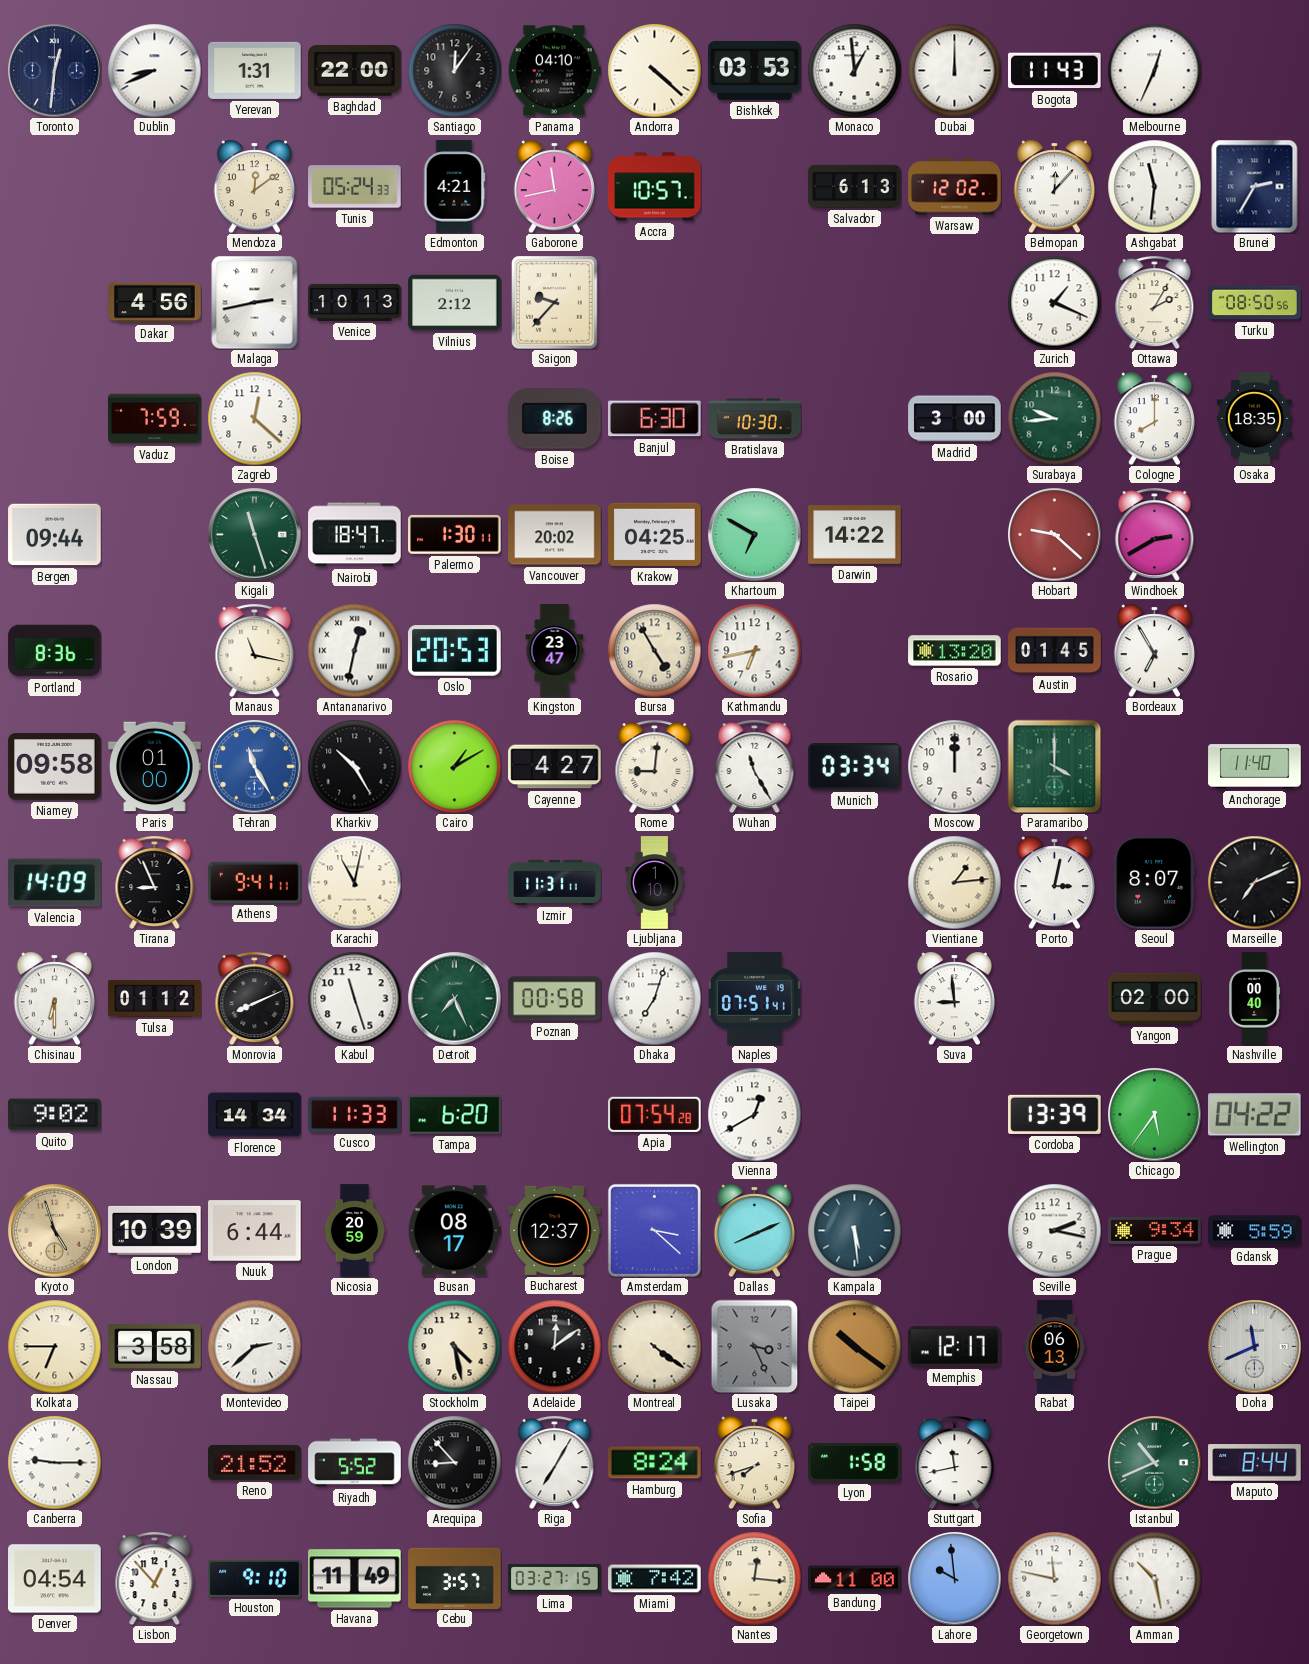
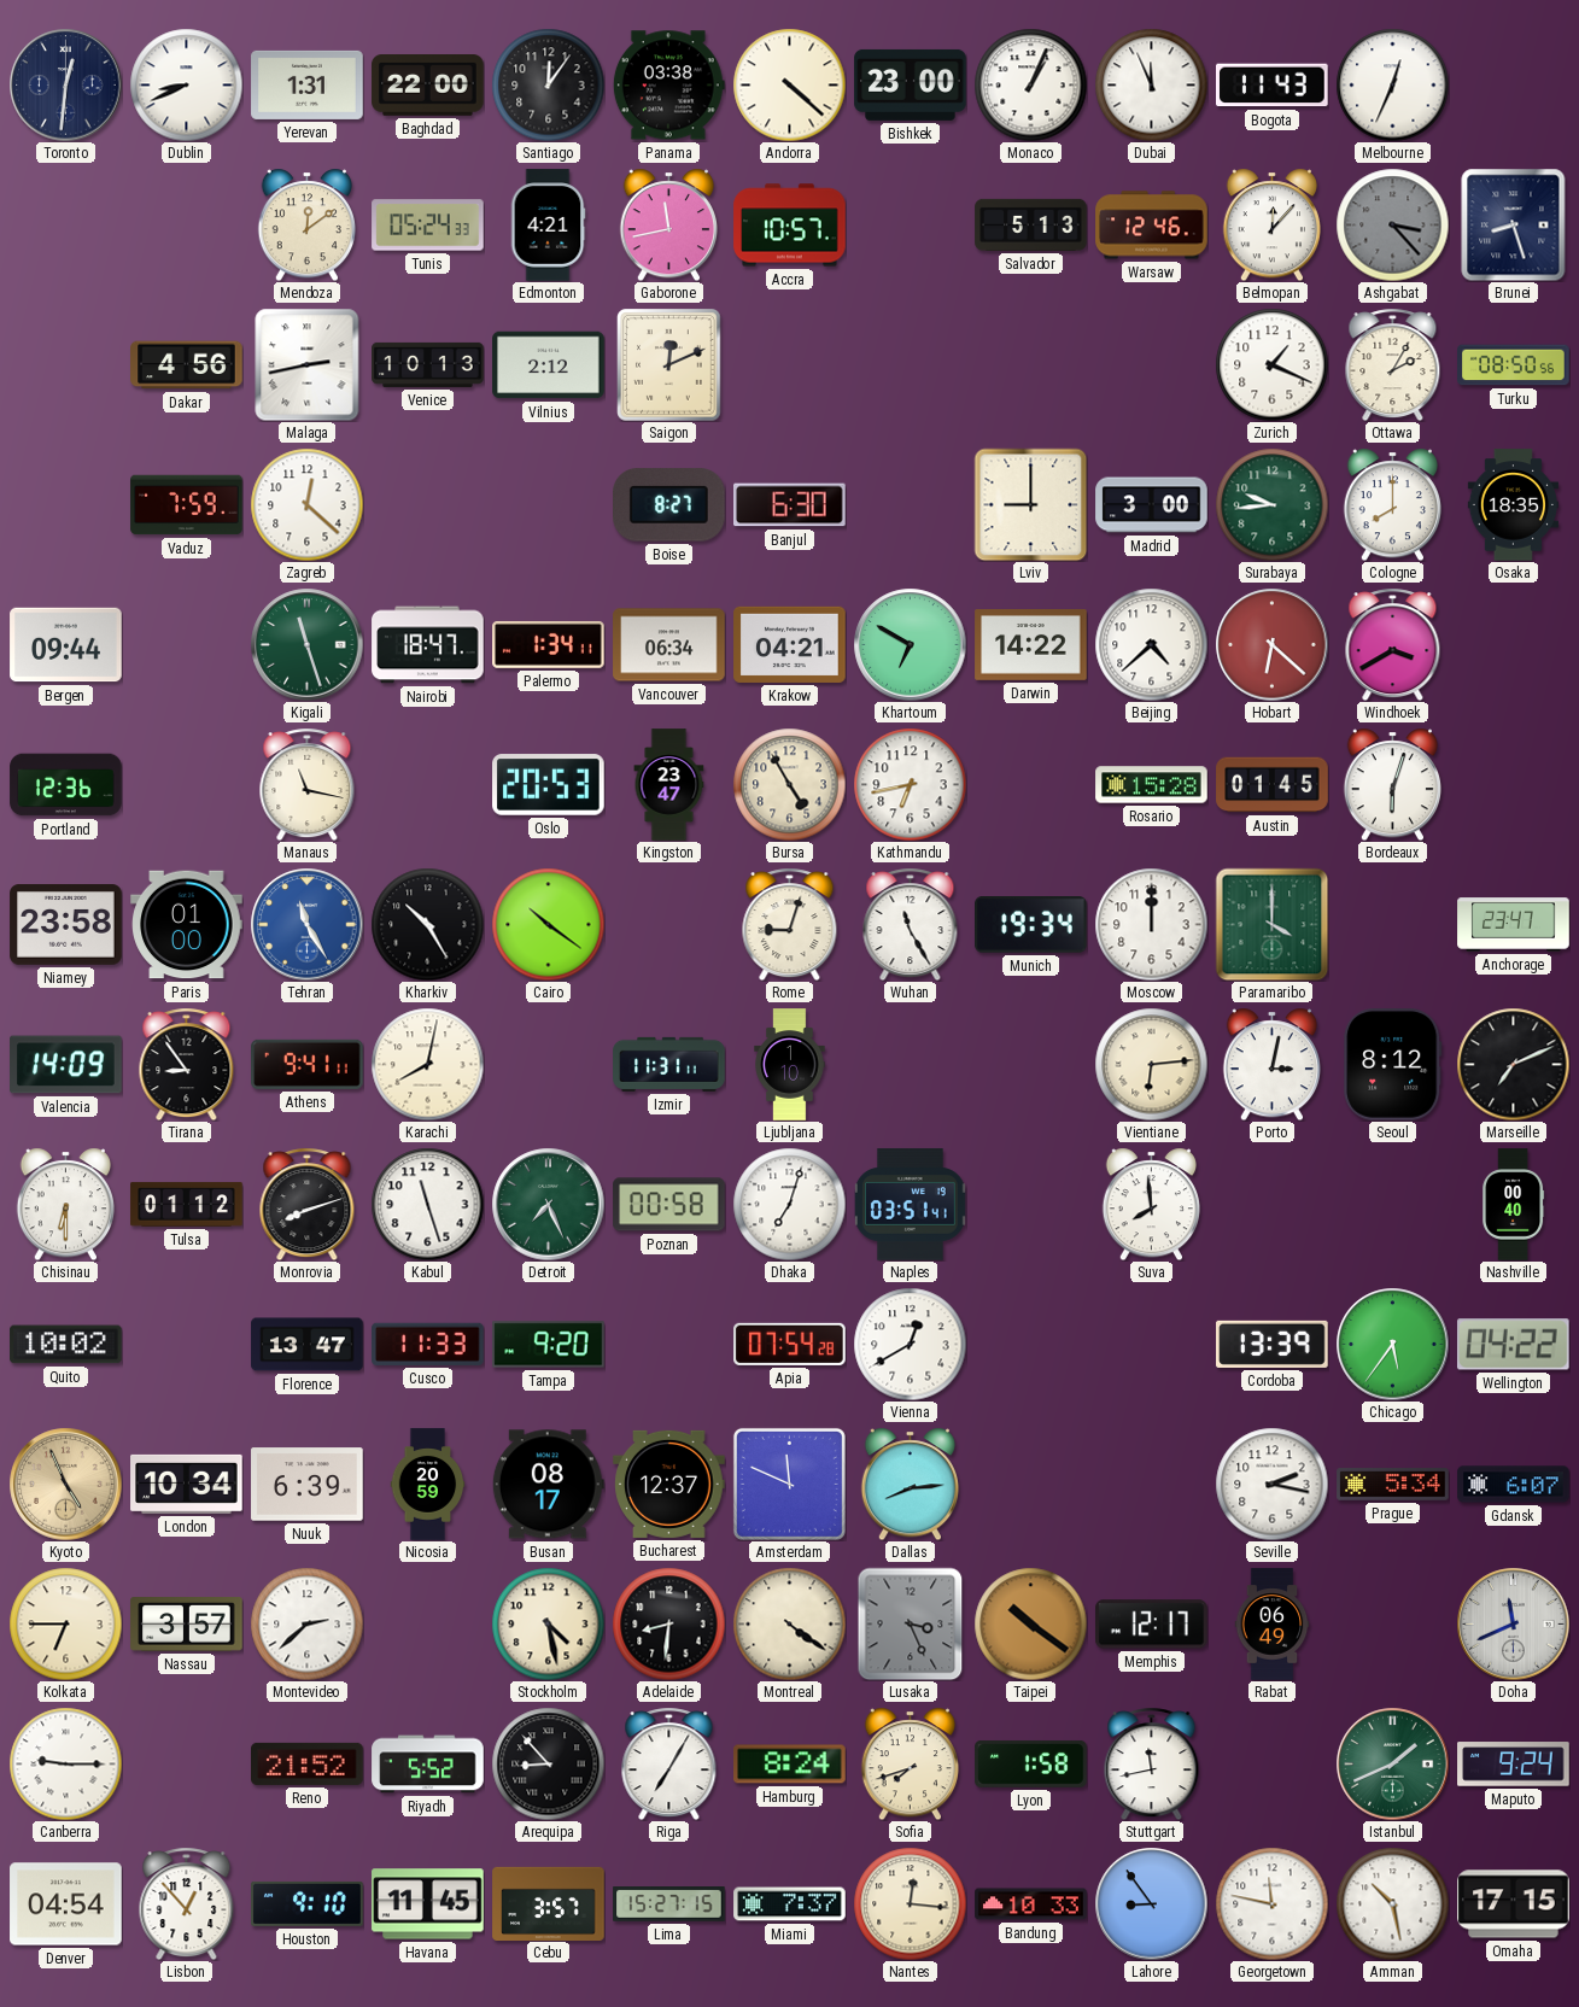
Panama: 04:10 -> 03:38 (668, 86)
Bishkek: 03:53 -> 23:00 (911, 84)
Monaco: 12:59 -> 1:04 (1030, 84)
Dubai: 12:00 -> 11:56 (1151, 84)
Salvador: 6:13 -> 5:13 (1031, 224)
Warsaw: 12:02 -> 12:46 (1152, 226)
Ashgabat: 11:31 -> 3:23 (1392, 224)
Ashgabat dial: white -> grey (1392, 224)
Brunei: 2:35 -> 8:27 (1514, 224)
Saigon: 9:37 -> 12:11 (669, 365)
Boise: 8:26 -> 8:27 (669, 505)
Bratislava: 10:30 -> none (755, 419)
Lviv: none -> 9:00 (1030, 504)
Palermo: 1:30 -> 1:34 (549, 644)
Vancouver: 20:02 -> 06:34 (669, 645)
Krakow: 04:25 -> 04:21 (790, 644)
Beijing: none -> 4:38 (1151, 644)
Hobart: 9:22 -> 6:22 (1271, 644)
Windhoek: 2:40 -> 3:40 (1393, 644)
Portland: 8:36 -> 12:36 (66, 785)
Antananarivo: 12:32 -> none (354, 650)
Rosario: 13:20 -> 15:28 (1152, 785)
Bordeaux: 6:55 -> 6:03 (1392, 784)
Niamey: 09:58 -> 23:58 (66, 925)
Cairo: 1:10 -> 10:21 (548, 924)
Cayenne: 4:27 -> none (555, 767)
Rome: 9:01 -> 9:03 (790, 924)
Munich: 03:34 -> 19:34 (1031, 925)
Anchorage: 11:40 -> 23:47 (1514, 925)
Tirana: 8:56 -> 8:54 (187, 1064)
Karachi: 11:02 -> 8:02 (427, 1064)
Vientiane: 1:14 -> 6:14 (1151, 1064)
Seoul: 8:07 -> 8:12 (1393, 1065)
Monrovia: 8:11 -> 8:12 (308, 1204)
Naples: 07:51 -> 03:51 (910, 1205)
Suva: 8:59 -> 7:59 (1151, 1204)
Yangon: 02:00 -> none (1155, 999)
Quito: 9:02 -> 10:02 (66, 1345)
Florence: 14:34 -> 13:47 (308, 1345)
Tampa: 6:20 -> 9:20 (549, 1345)
Kyoto: 4:57 -> 4:56 (65, 1484)
London: 10:39 -> 10:34 (187, 1484)
Nuuk: 6:44 -> 6:39 (308, 1485)
Amsterdam: 3:22 -> 11:49 (789, 1484)
Dallas: 8:11 -> 8:14 (910, 1484)
Kampala: 5:29 -> none (854, 1230)
Prague: 9:34 -> 5:34 (1393, 1485)
Gdansk: 5:59 -> 6:07 (1514, 1485)
Nassau: 3:58 -> 3:57 (187, 1625)
Adelaide: 12:09 -> 8:31 (668, 1623)
Rabat: 06:13 -> 06:49 (1273, 1625)
Istanbul: 10:41 -> 1:41 (1392, 1763)
Maputo: 8:44 -> 9:24 (1514, 1765)
Havana: 11:49 -> 11:45 (428, 1904)
Lima: 03:27 -> 15:27 (669, 1904)
Miami: 7:42 -> 7:37 (790, 1904)
Bandung: 11:00 -> 10:33 (1031, 1904)
Lahore: 9:59 -> 8:54 (1151, 1903)
Omaha: none -> 17:15 (1514, 1904)
